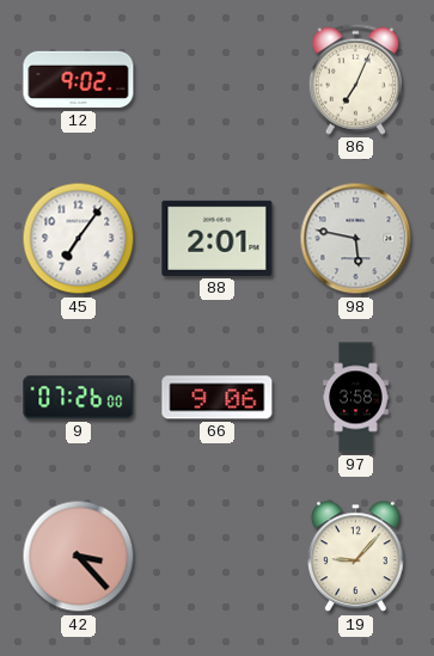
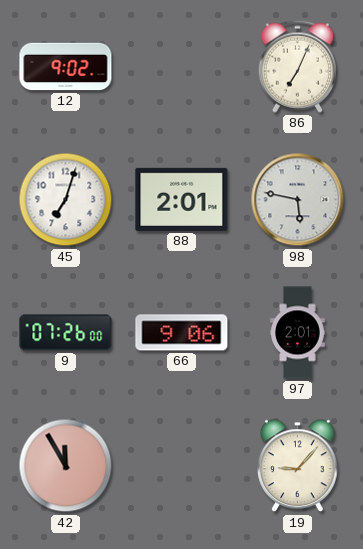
45: 7:06 -> 7:03 (66, 200)
97: 3:58 -> 2:01 (298, 333)
42: 3:23 -> 11:55 (66, 466)
